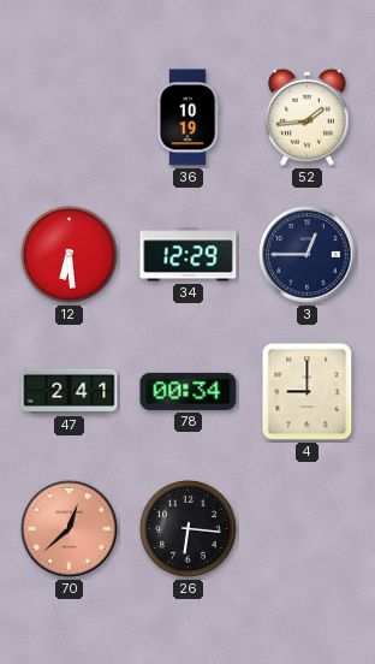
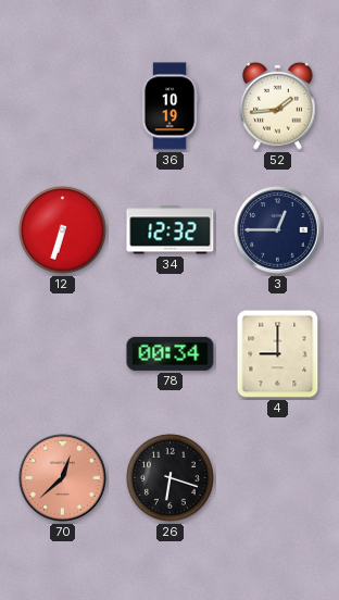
12: 6:29 -> 6:33 (62, 229)
34: 12:29 -> 12:32 (171, 230)
47: 2:41 -> none (70, 391)
26: 6:16 -> 6:18 (169, 477)
